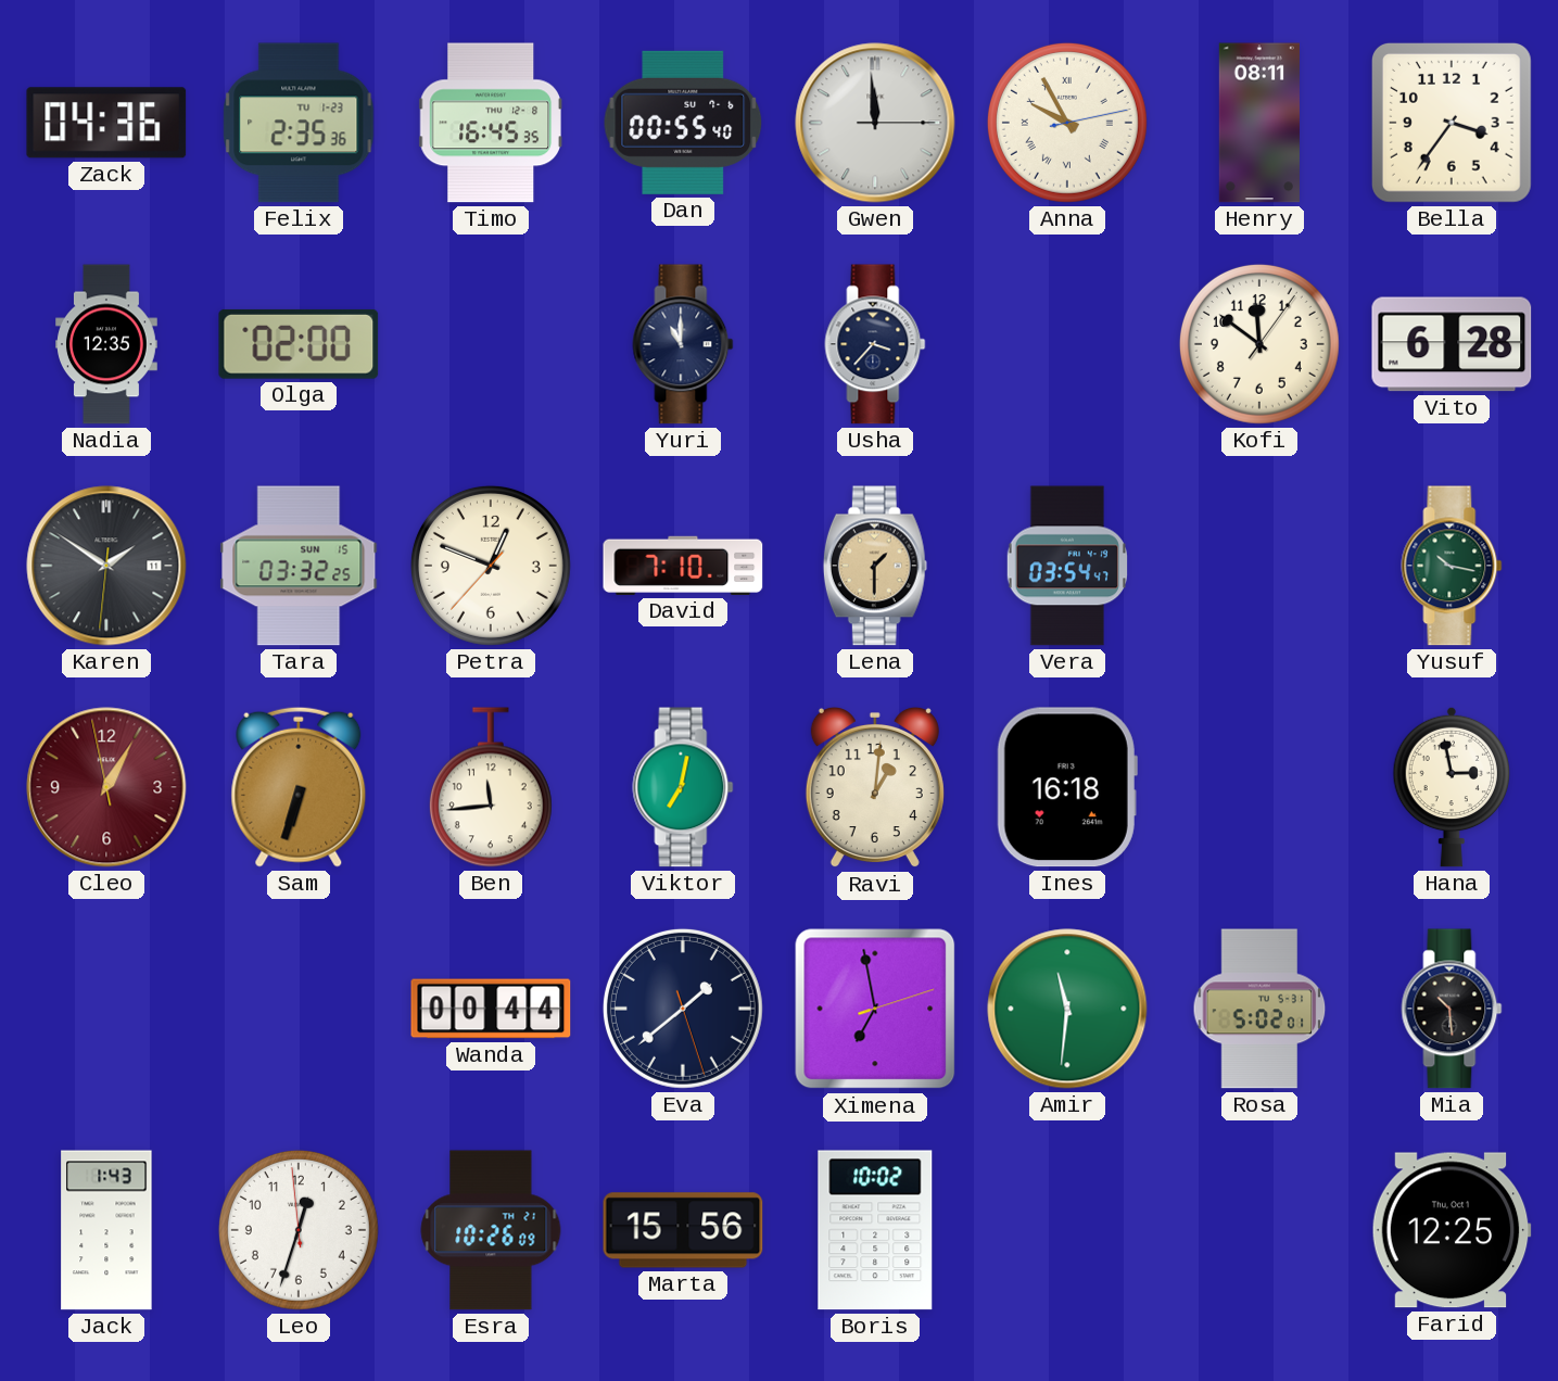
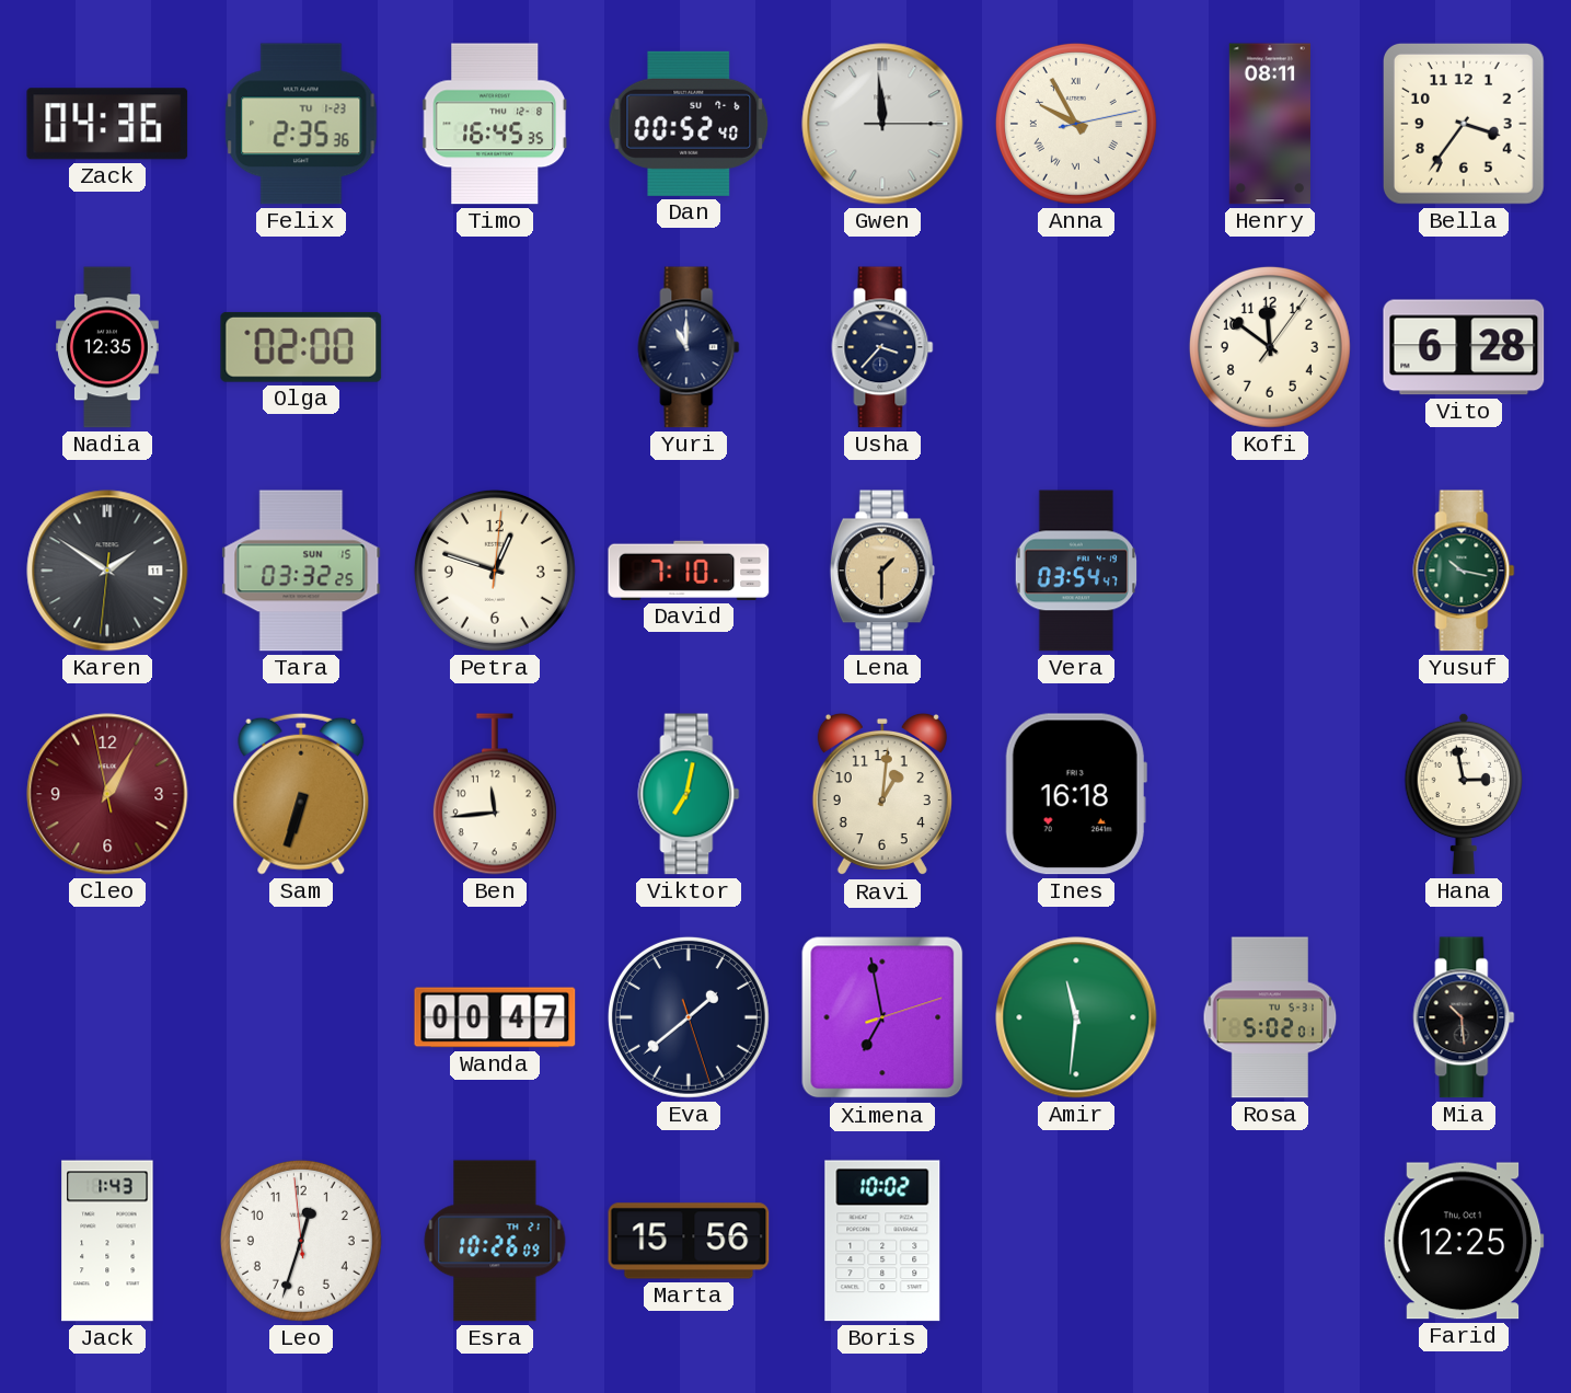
Dan: 00:55 -> 00:52 (689, 124)
Petra: 12:48:37 -> 12:48:01 (495, 571)
Wanda: 00:44 -> 00:47 (495, 1017)
